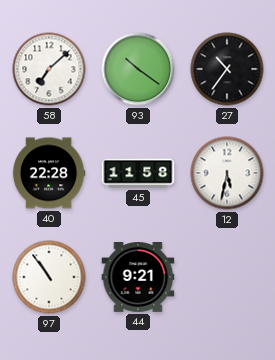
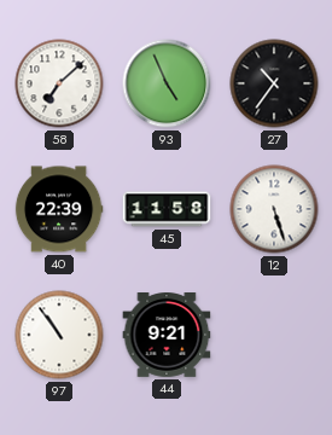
93: 10:21 -> 4:56 (167, 83)
40: 22:28 -> 22:39 (59, 209)
12: 5:32 -> 5:27 (274, 209)
